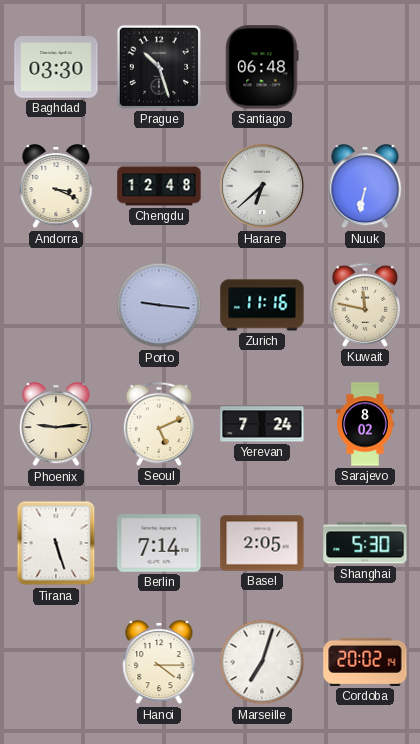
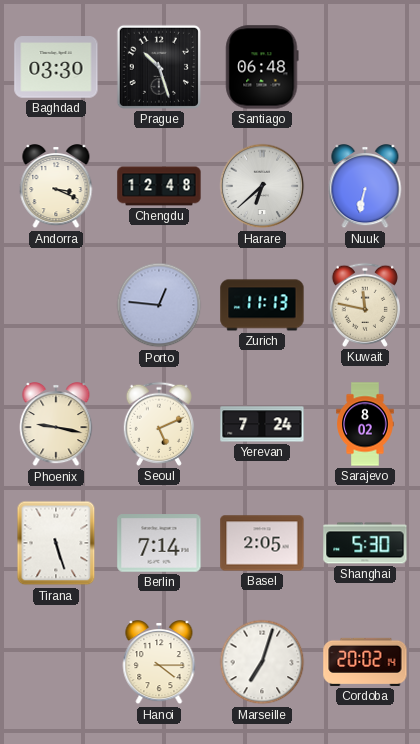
Porto: 9:16 -> 12:46 (159, 305)
Zurich: 11:16 -> 11:13 (262, 305)
Phoenix: 9:14 -> 9:17 (56, 425)
